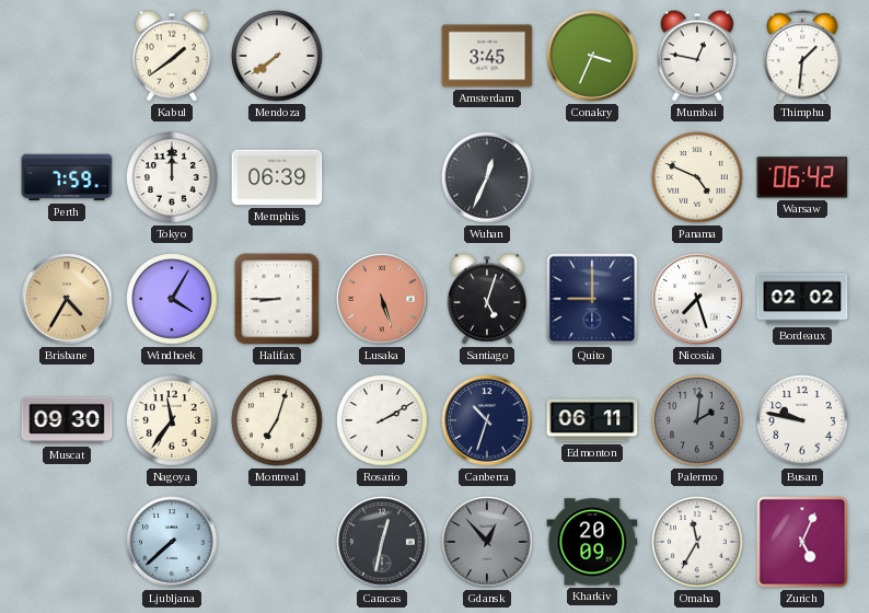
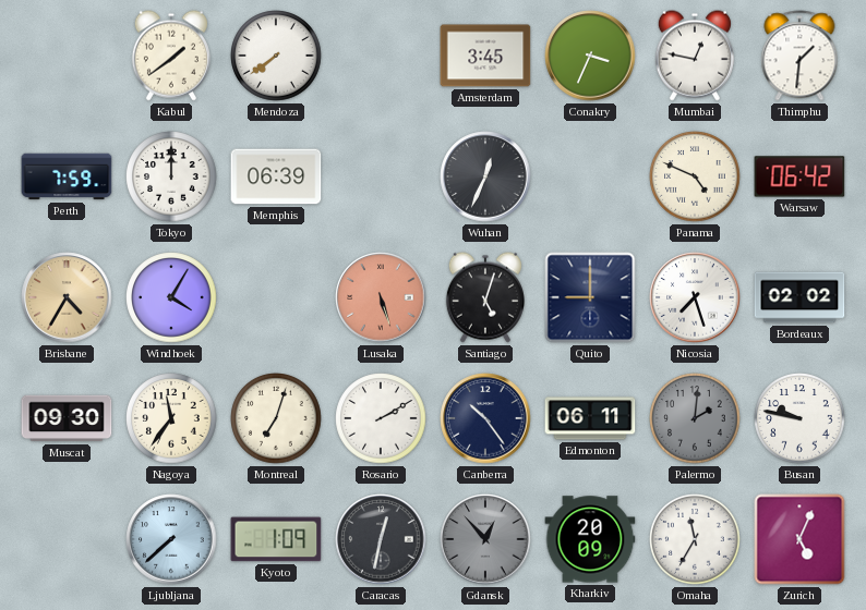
Halifax: 8:45 -> none (277, 299)
Canberra: 10:33 -> 10:24 (485, 418)
Kyoto: none -> 1:09 (276, 539)
